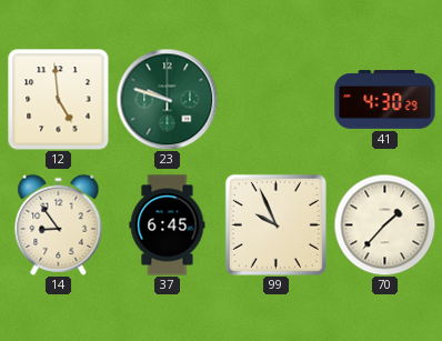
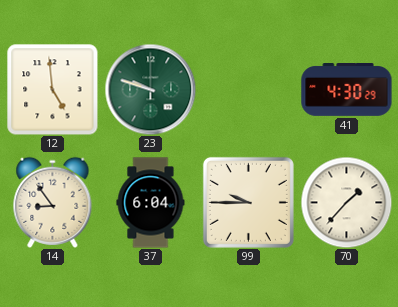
37: 6:45 -> 6:04 (151, 203)
99: 9:56 -> 9:45 (248, 202)
